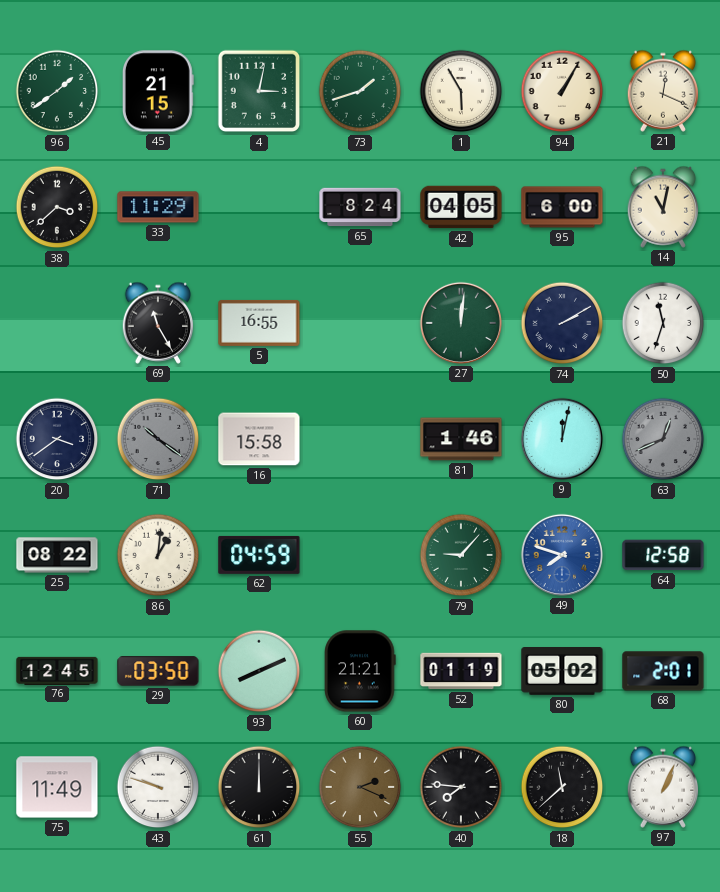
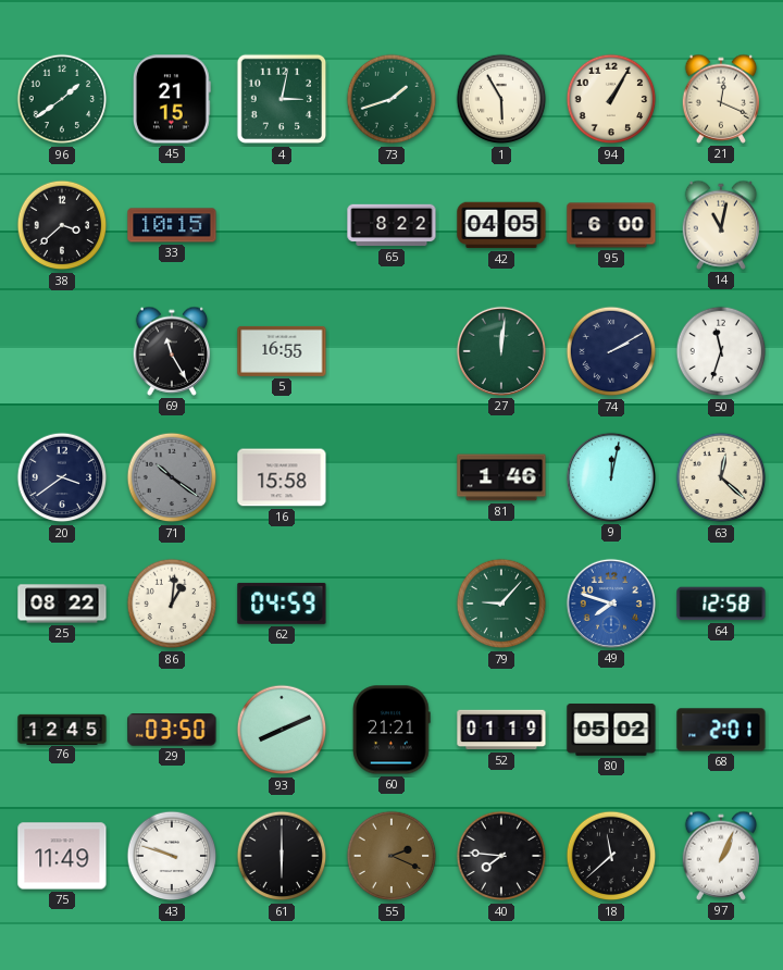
33: 11:29 -> 10:15 (172, 225)
65: 8:24 -> 8:22 (391, 225)
63: 12:41 -> 12:22 (721, 477)
63 dial: grey -> cream (721, 477)
61: 12:00 -> 6:00 (282, 856)
